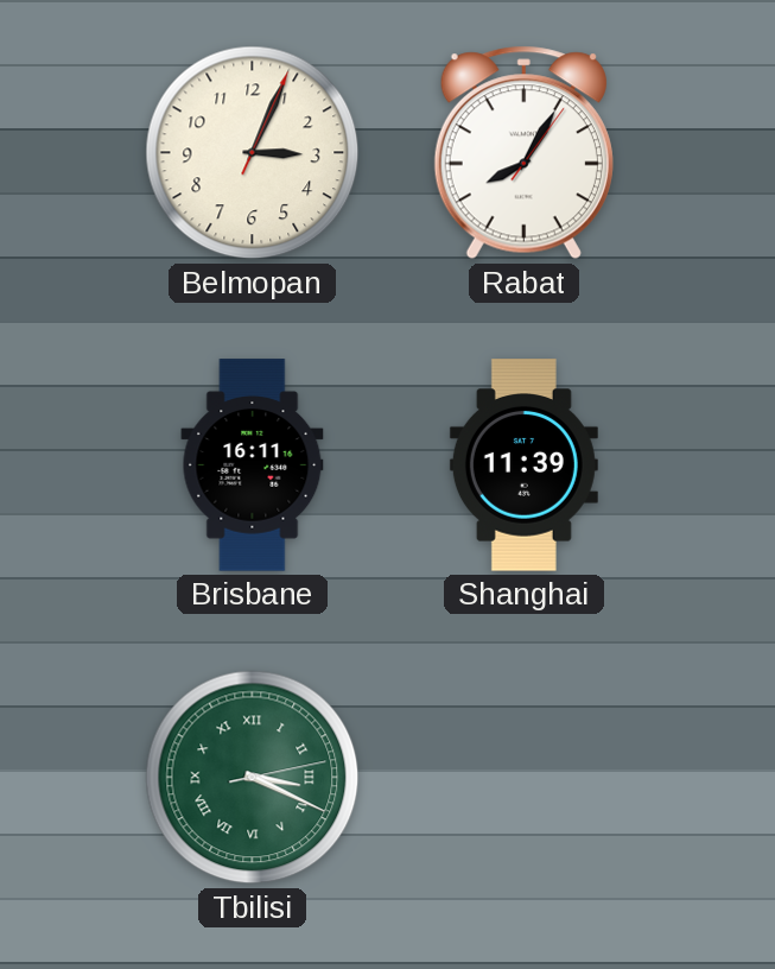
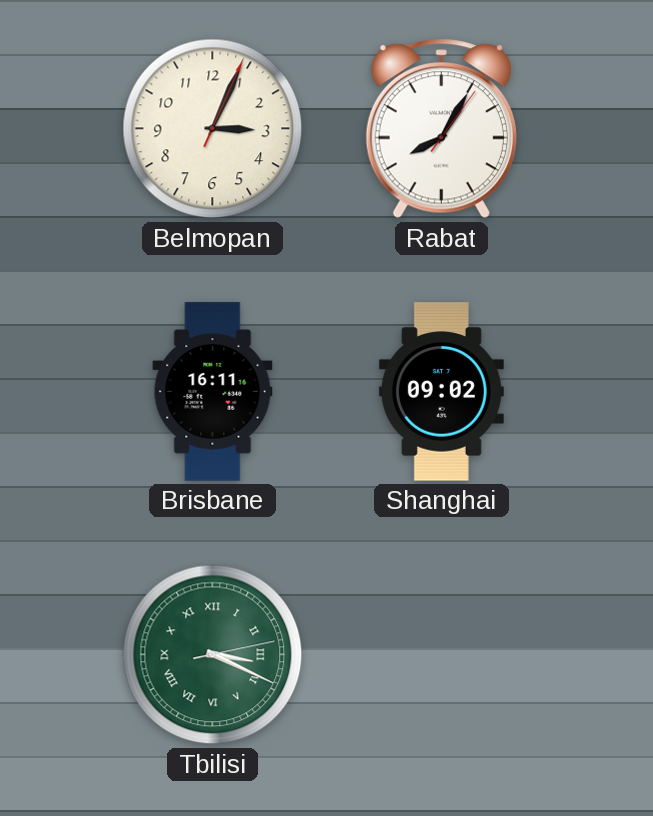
Shanghai: 11:39 -> 09:02 (441, 392)
